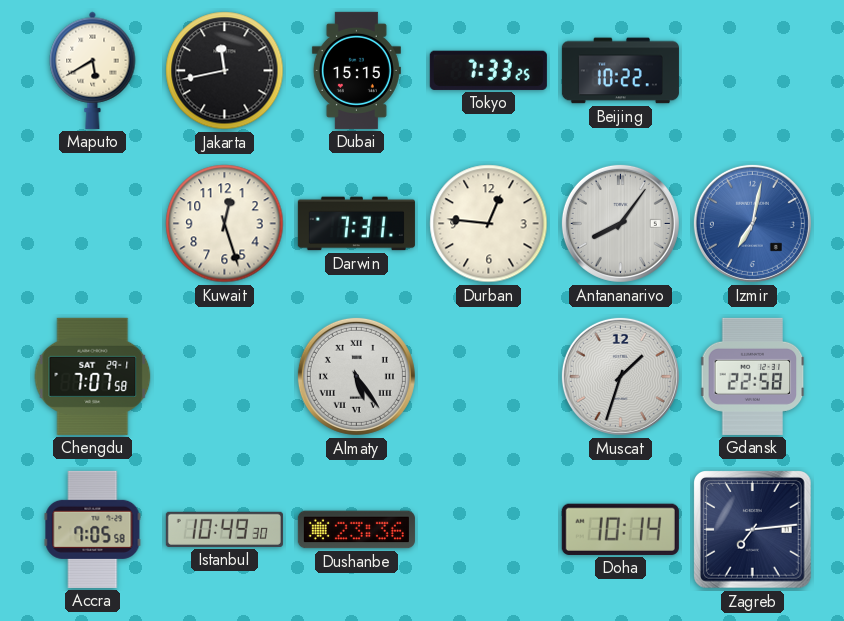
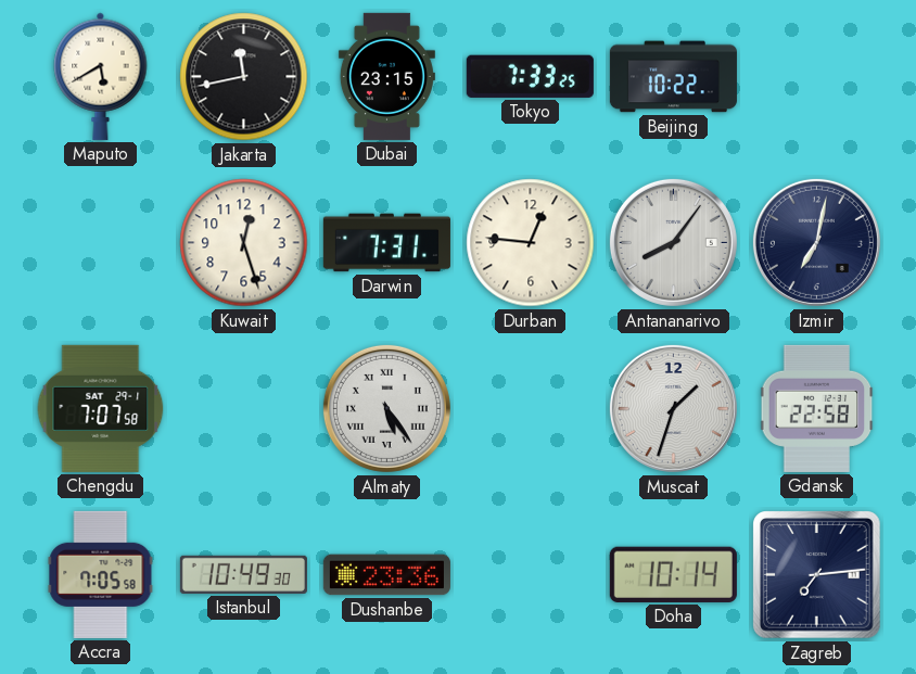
Dubai: 15:15 -> 23:15 (386, 76)
Izmir dial: blue -> navy (816, 242)
